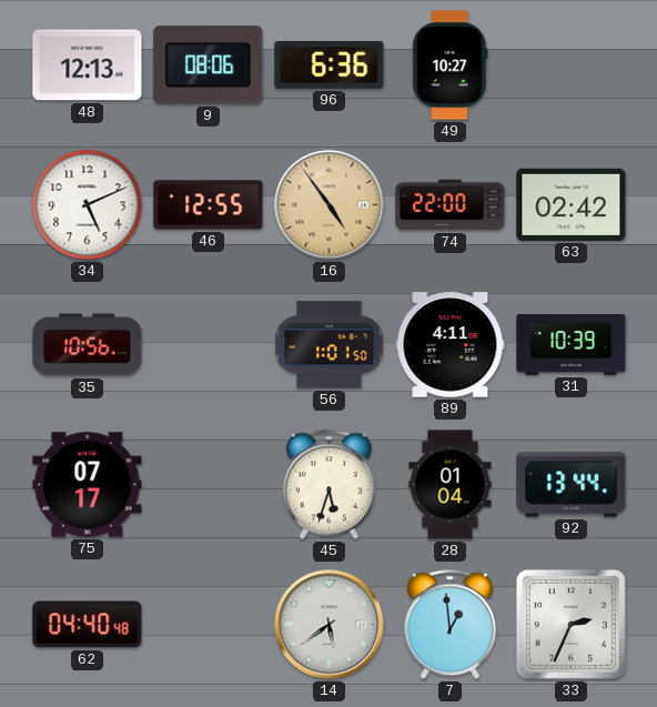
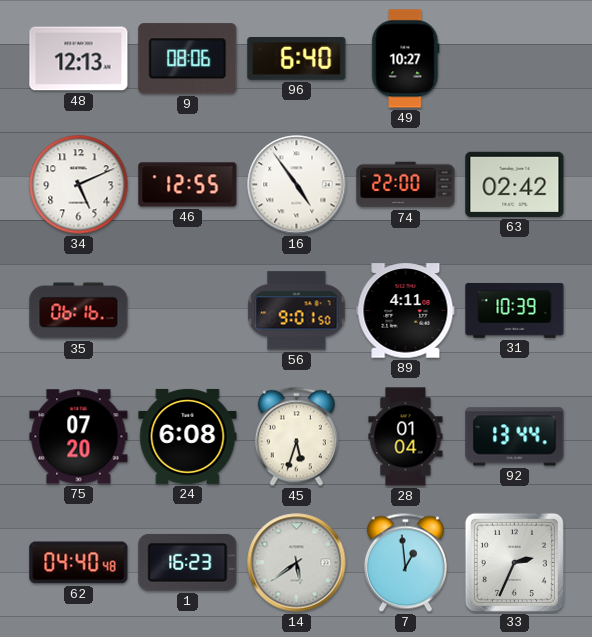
96: 6:36 -> 6:40 (297, 58)
16 dial: champagne -> white (297, 185)
35: 10:56 -> 06:16 (79, 311)
56: 1:01 -> 9:01 (297, 311)
75: 07:17 -> 07:20 (79, 437)
24: none -> 6:08 (188, 436)
1: none -> 16:23 (188, 562)
